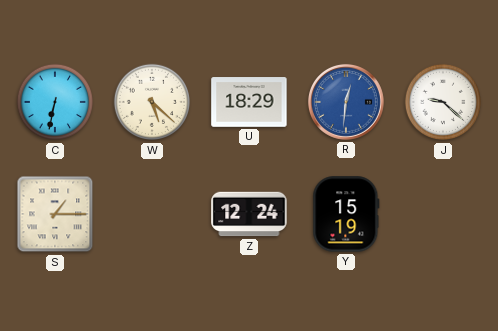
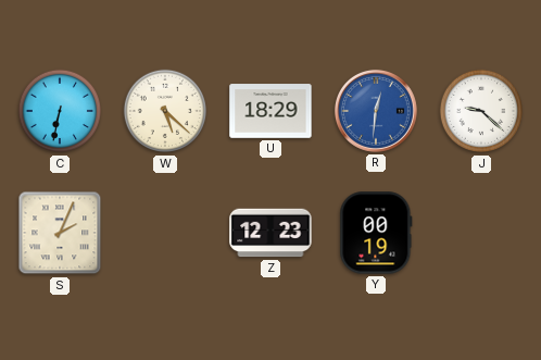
S: 1:15 -> 2:04 (60, 233)
Z: 12:24 -> 12:23 (270, 233)
Y: 15:19 -> 00:19 (376, 233)
